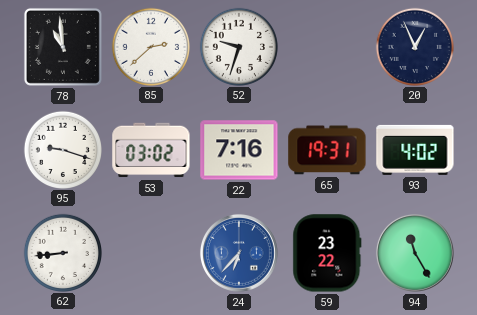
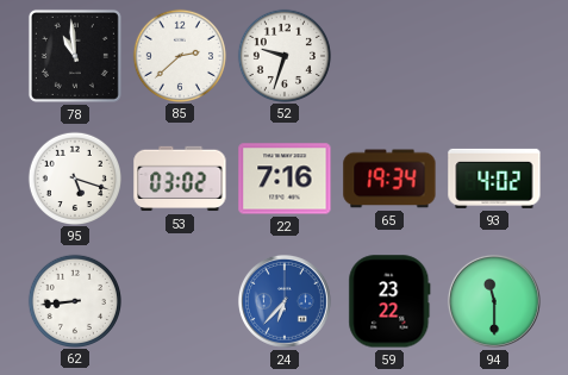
20: 12:56 -> none (414, 46)
95: 9:18 -> 5:18 (74, 177)
65: 19:31 -> 19:34 (389, 179)
94: 11:25 -> 11:30 (494, 301)
